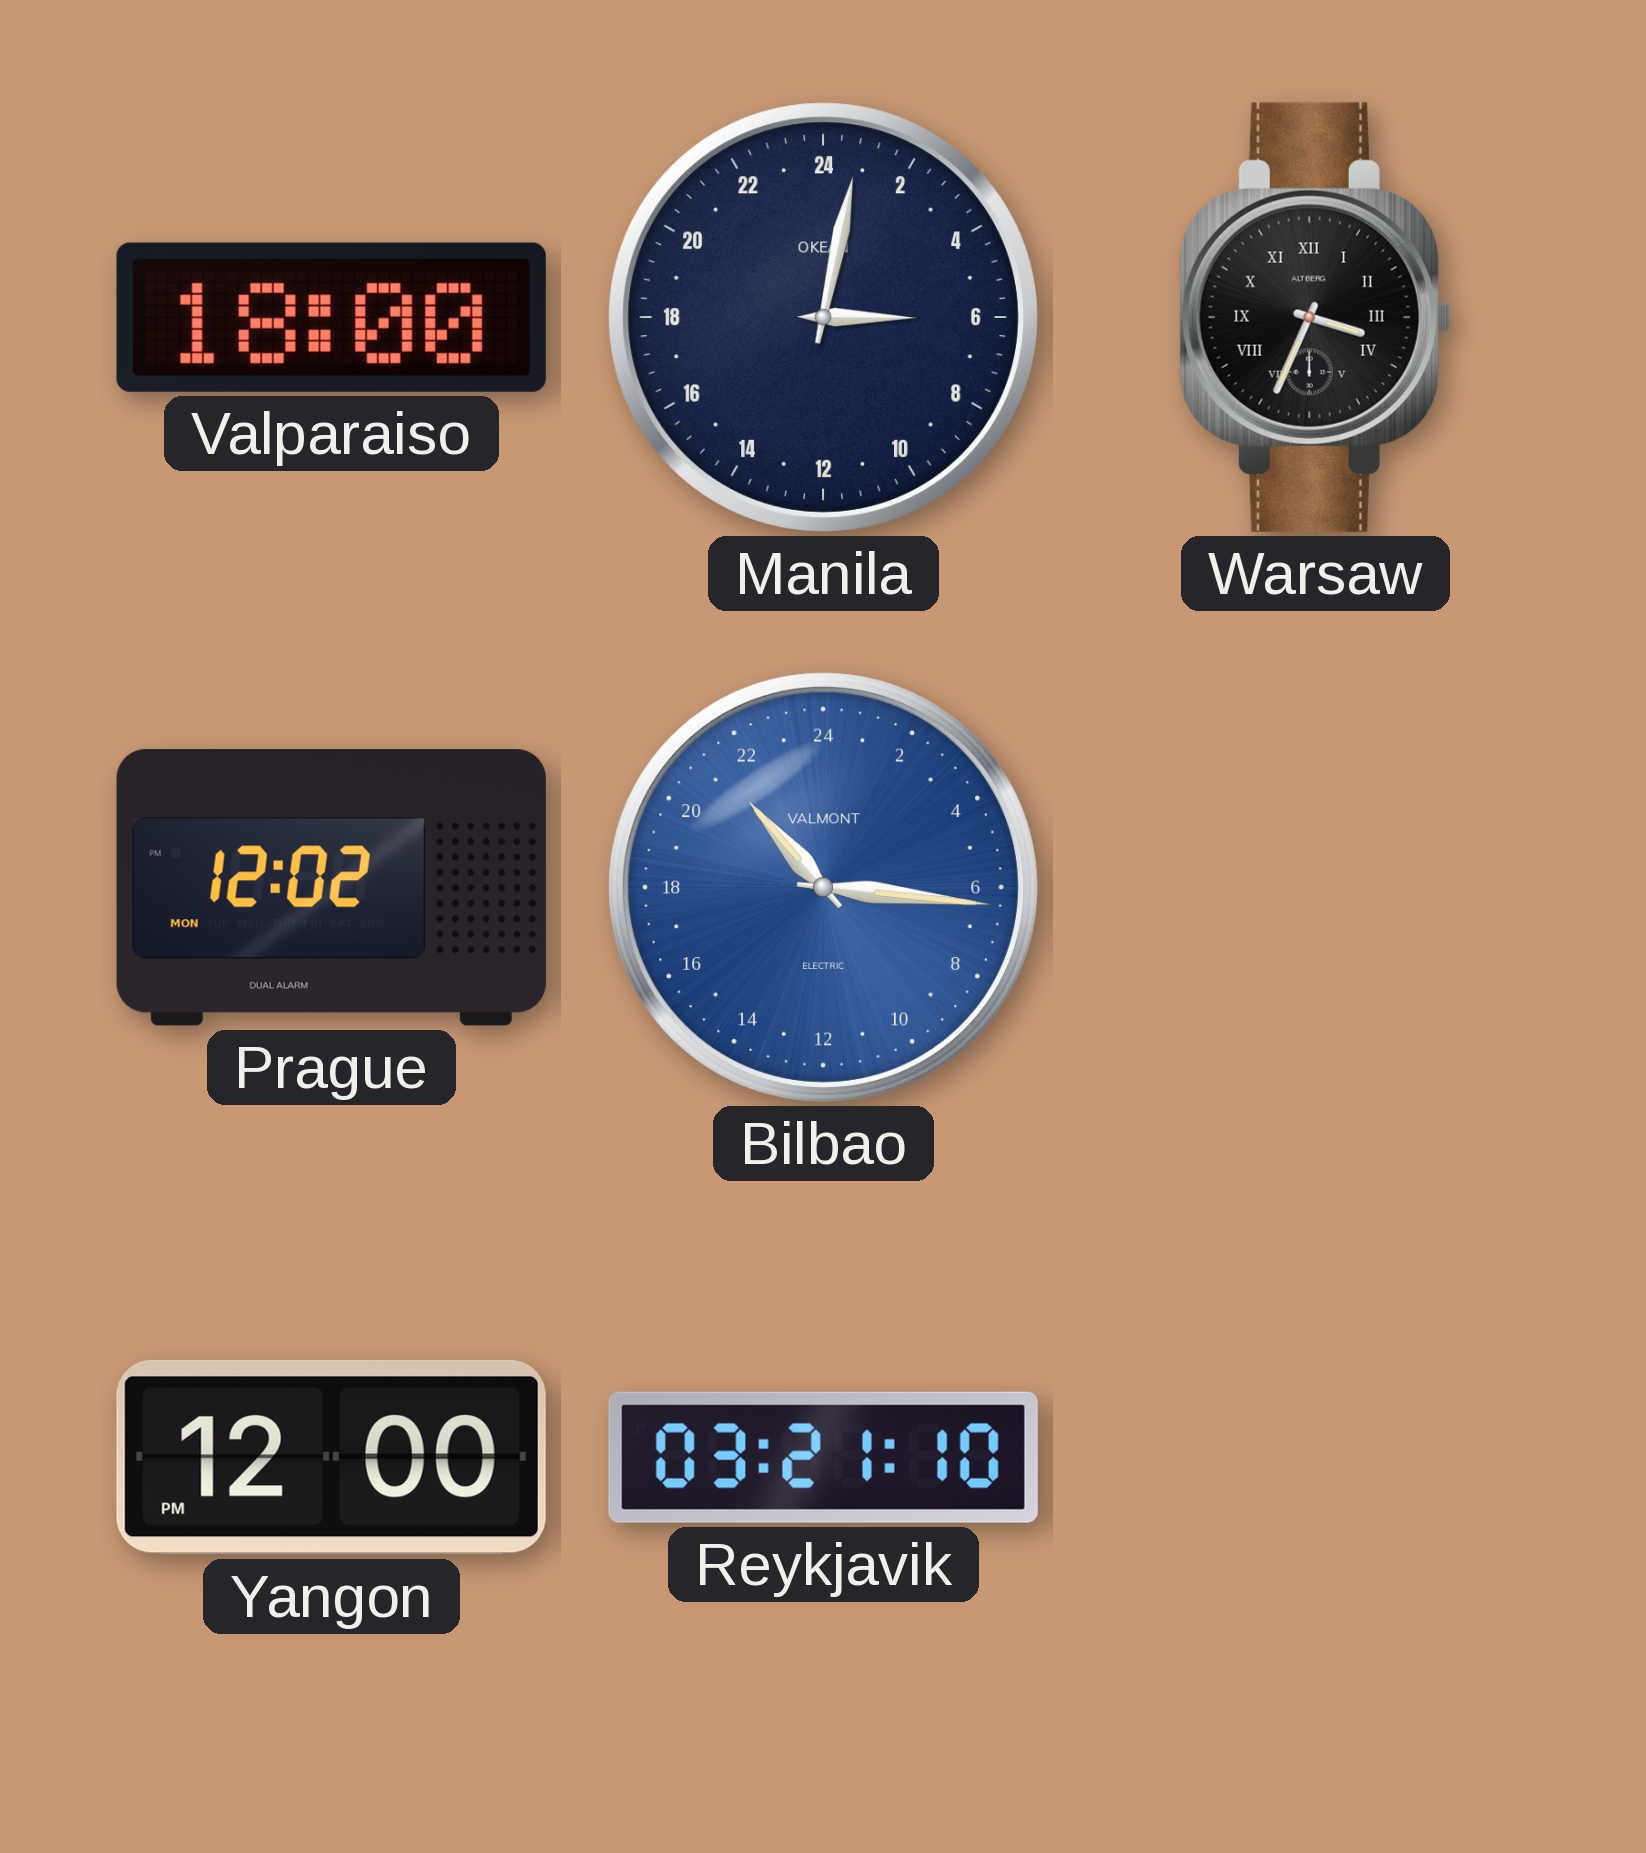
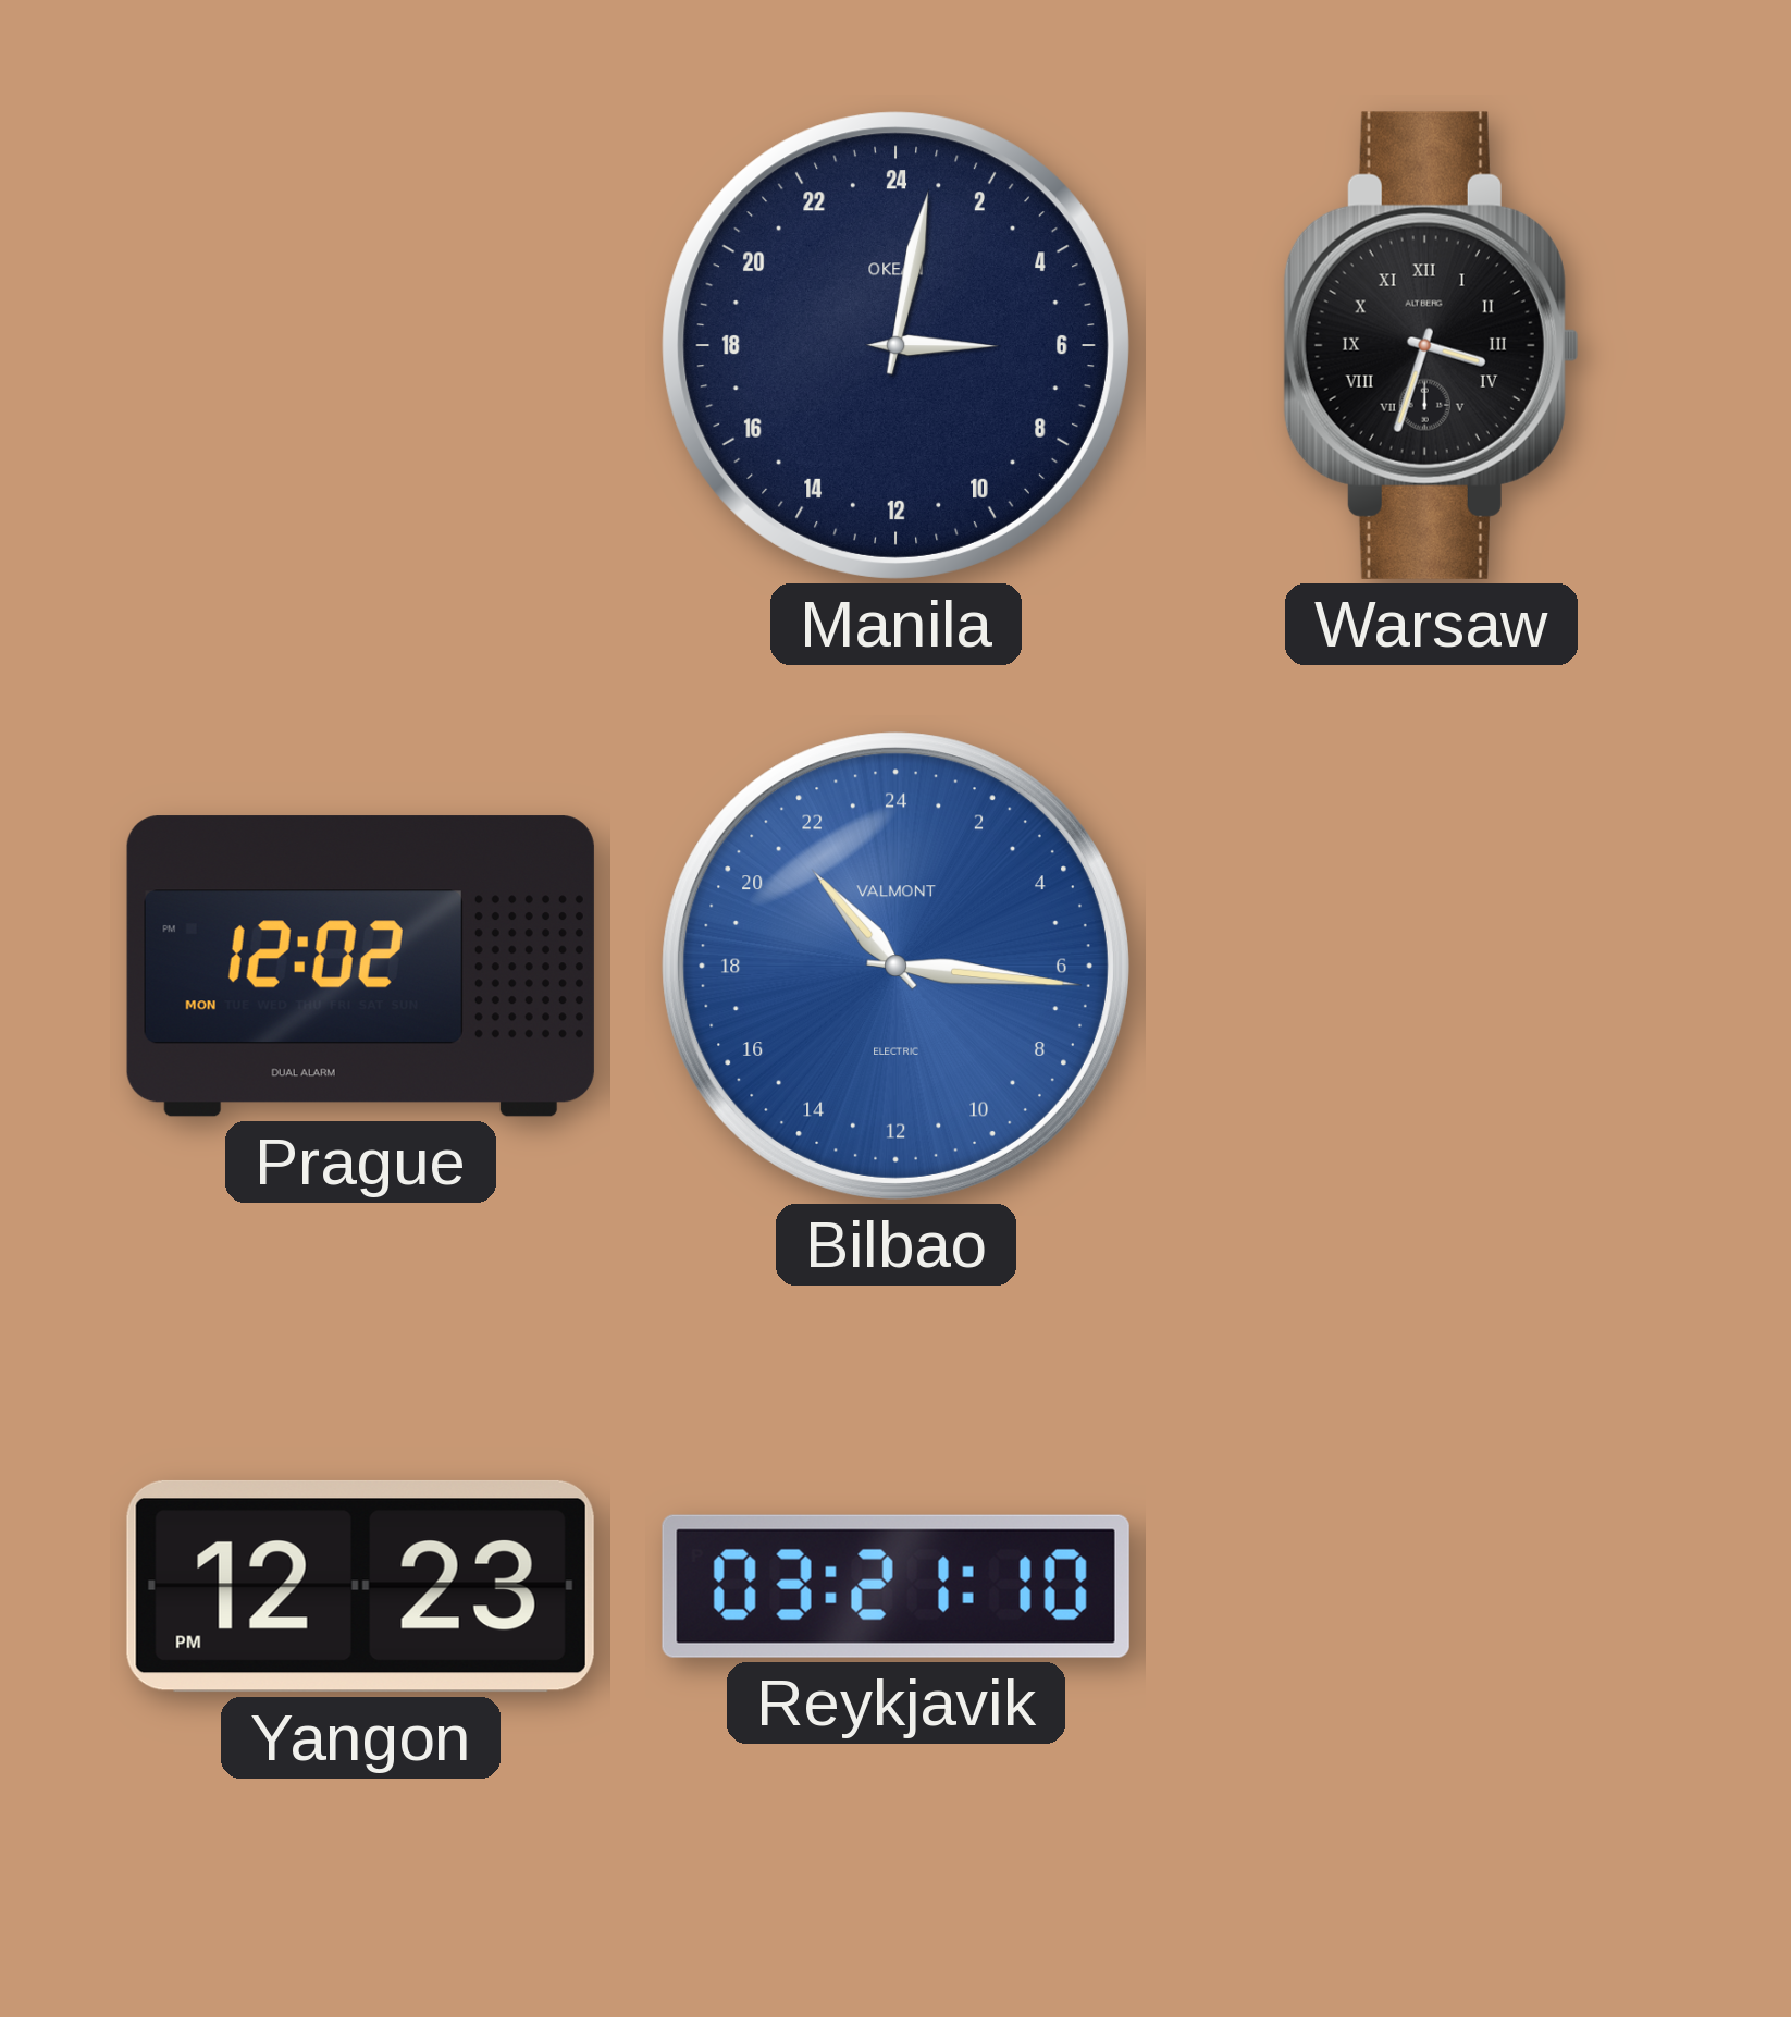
Valparaiso: 18:00 -> none (331, 317)
Warsaw: 3:34 -> 3:33 (1431, 345)
Yangon: 12:00 -> 12:23 (360, 1586)
